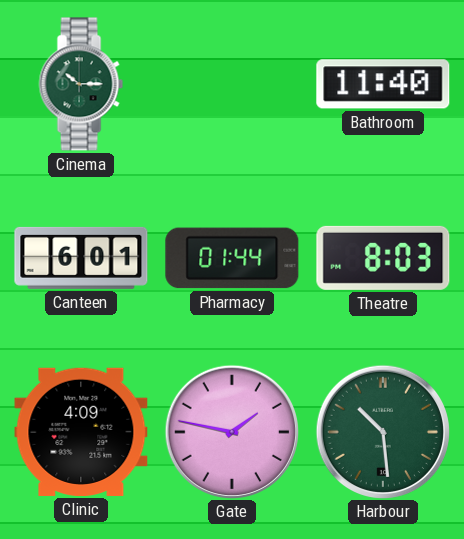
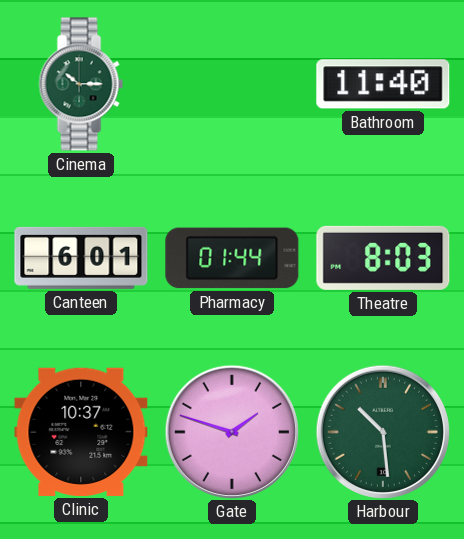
Clinic: 4:09 -> 10:37 (81, 432)
Gate: 1:47 -> 1:48 (231, 431)
